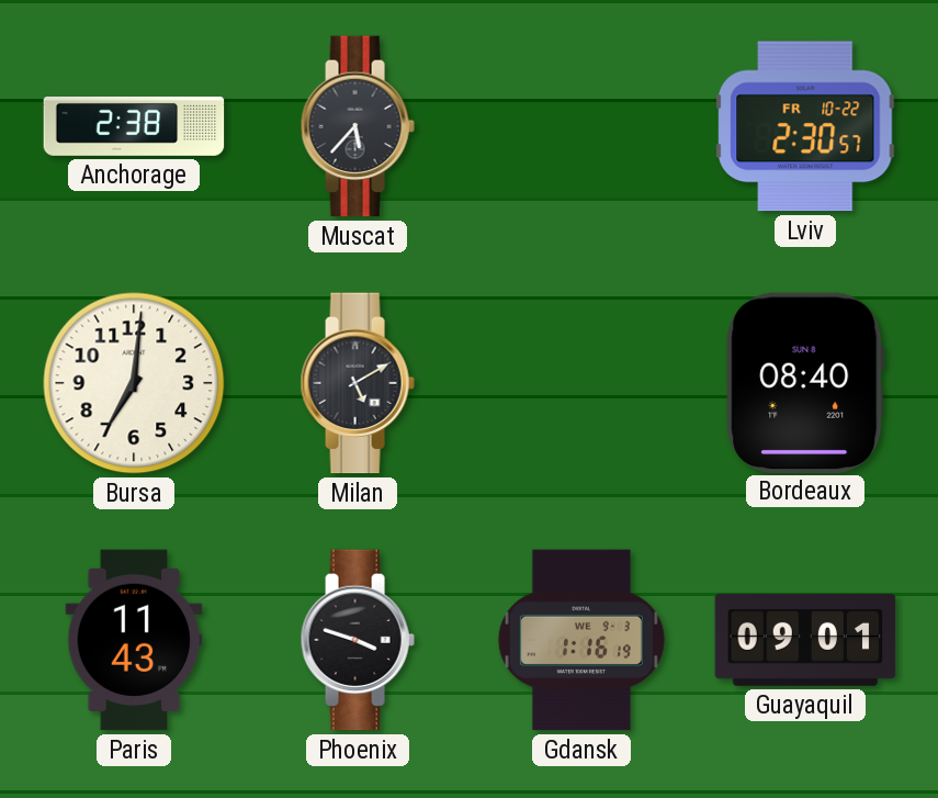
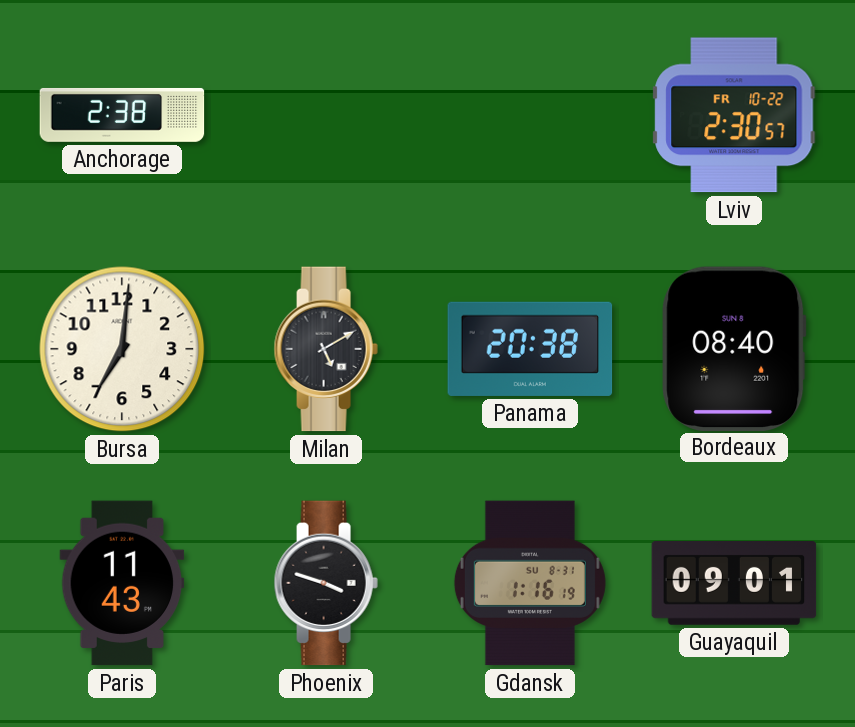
Muscat: 5:37 -> none (358, 126)
Panama: none -> 20:38 (530, 349)
Gdansk date: WE 9-3 -> SU 8-31 (530, 583)
